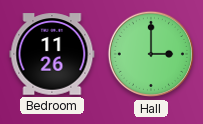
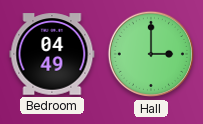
Bedroom: 11:26 -> 04:49 (52, 54)
